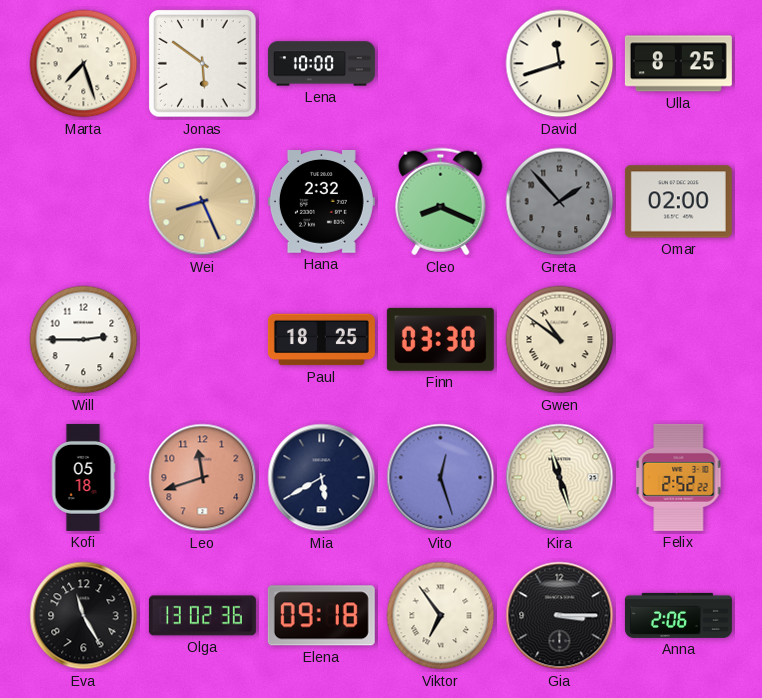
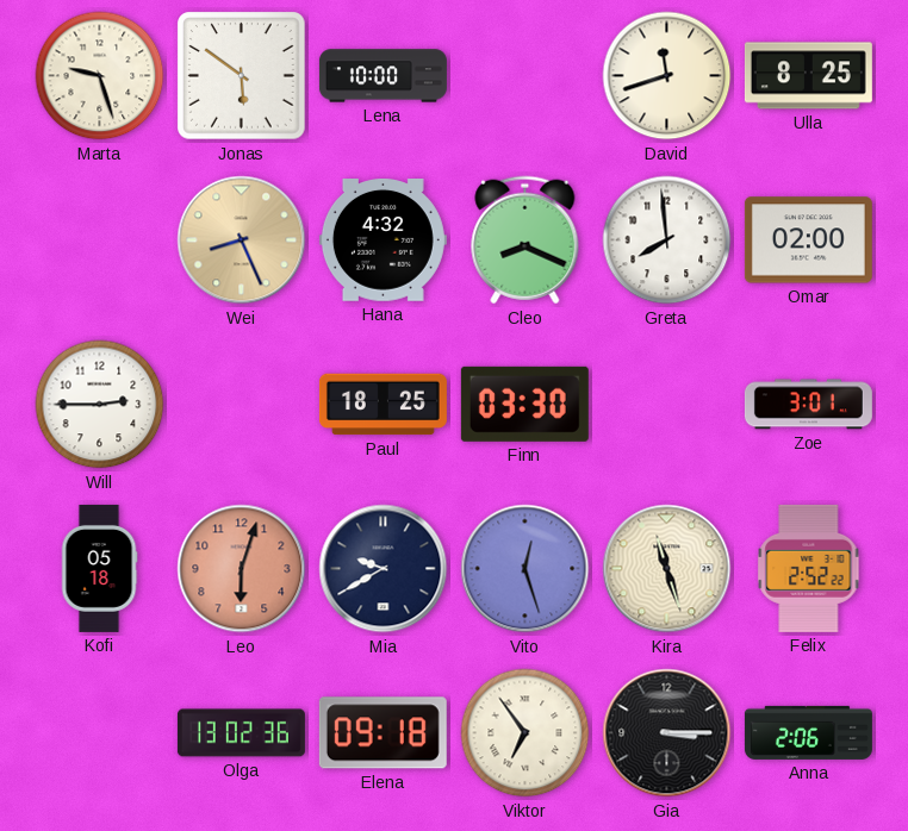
Marta: 7:27 -> 9:27 (100, 76)
Hana: 2:32 -> 4:32 (383, 240)
Greta: 1:53 -> 7:59 (667, 240)
Greta dial: grey -> white (667, 240)
Gwen: 10:51 -> none (560, 340)
Zoe: none -> 3:01 (808, 405)
Leo: 11:42 -> 6:03 (242, 569)
Mia: 5:40 -> 9:40 (384, 569)
Eva: 11:25 -> none (84, 616)
